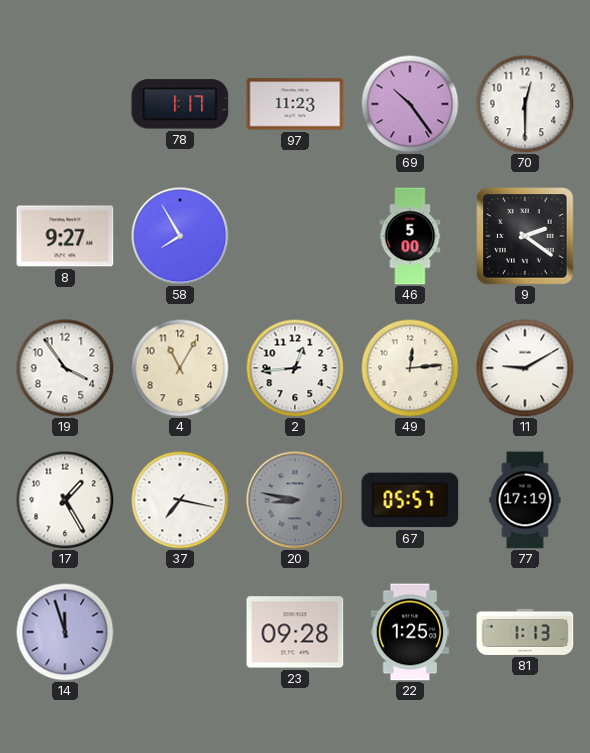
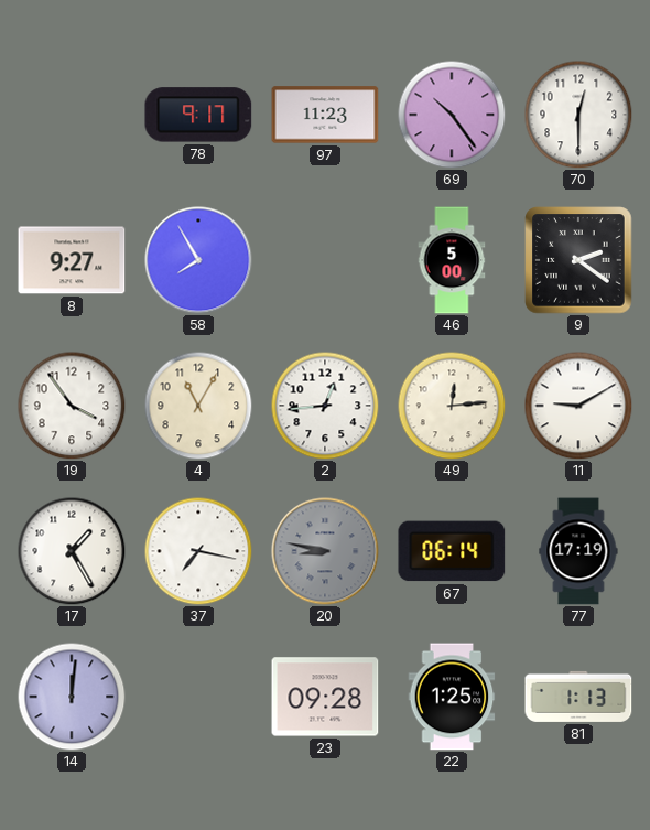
78: 1:17 -> 9:17 (198, 115)
67: 05:57 -> 06:14 (452, 551)
14: 11:57 -> 12:01 (72, 697)
